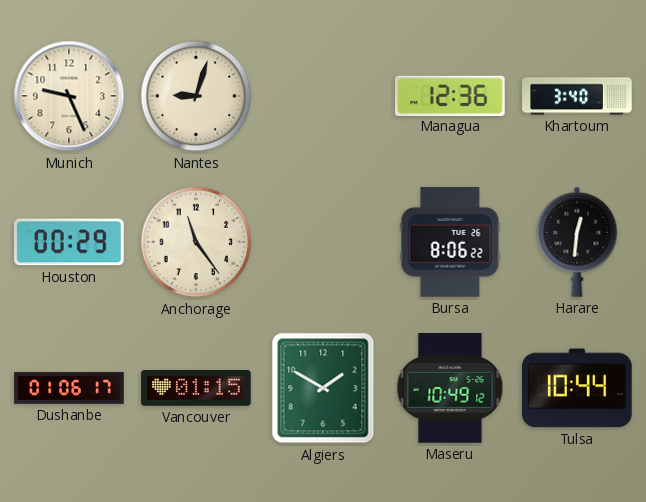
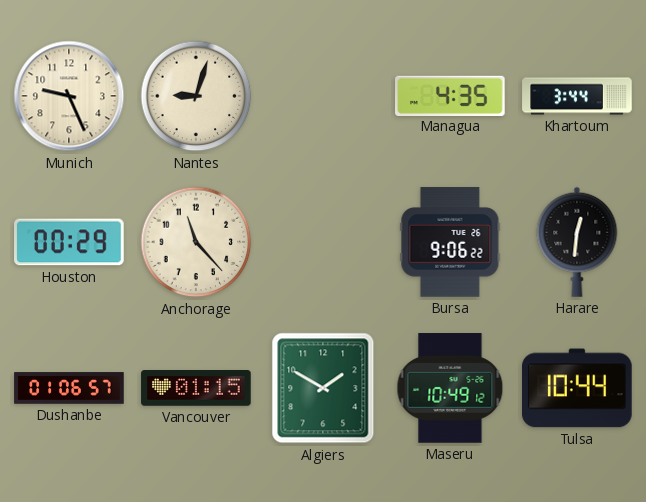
Managua: 12:36 -> 4:35 (450, 95)
Khartoum: 3:40 -> 3:44 (577, 96)
Anchorage: 11:24 -> 11:23 (196, 242)
Bursa: 8:06 -> 9:06 (450, 242)
Dushanbe: 01:06:17 -> 01:06:57 (69, 388)
